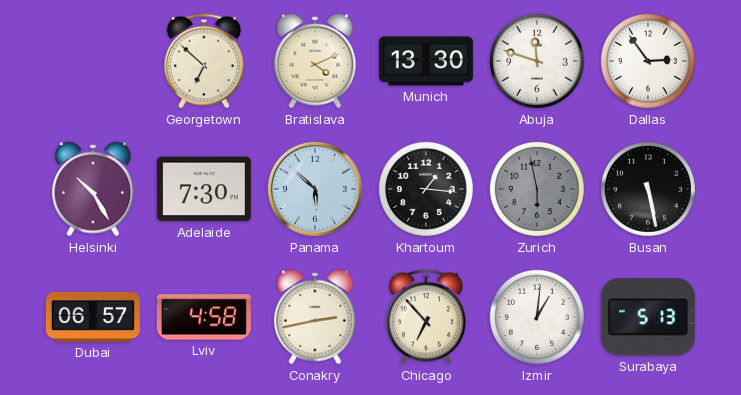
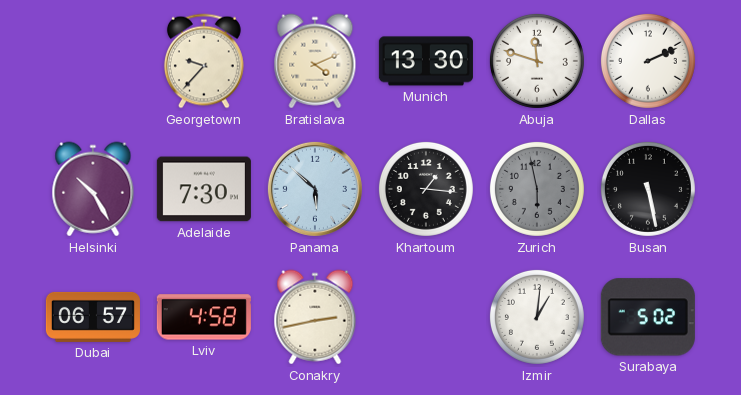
Georgetown: 6:52 -> 9:37 (204, 61)
Dallas: 2:54 -> 2:11 (648, 61)
Chicago: 6:53 -> none (426, 317)
Surabaya: 5:13 -> 5:02 (648, 317)
